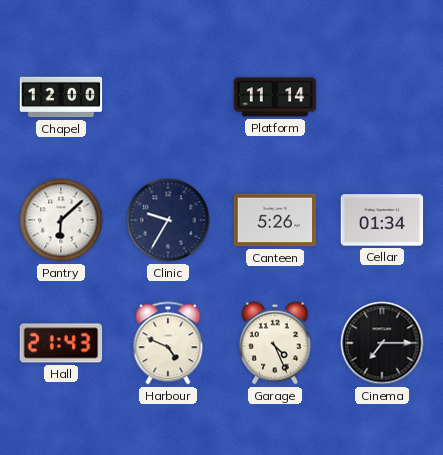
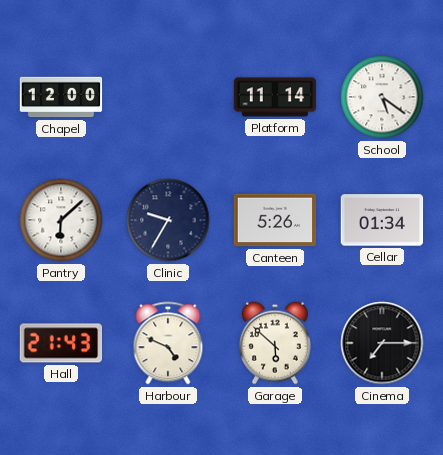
School: none -> 5:21 (382, 97)
Garage: 4:26 -> 5:52 (275, 343)
